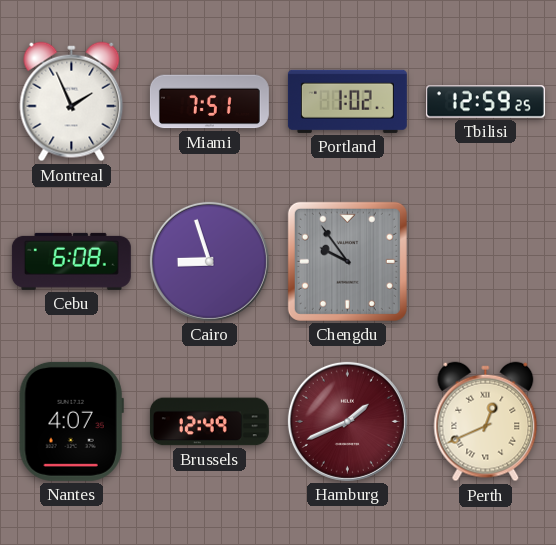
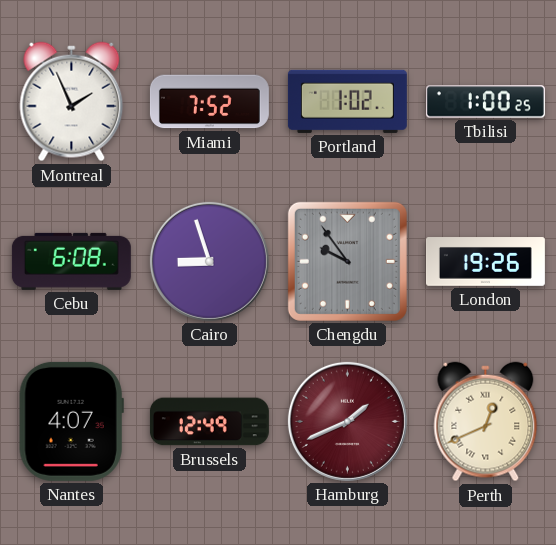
Miami: 7:51 -> 7:52 (209, 102)
Tbilisi: 12:59 -> 1:00 (485, 102)
London: none -> 19:26 (485, 262)
